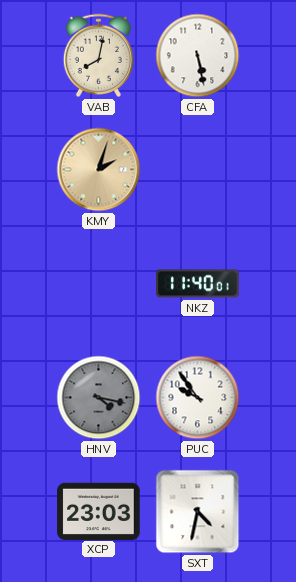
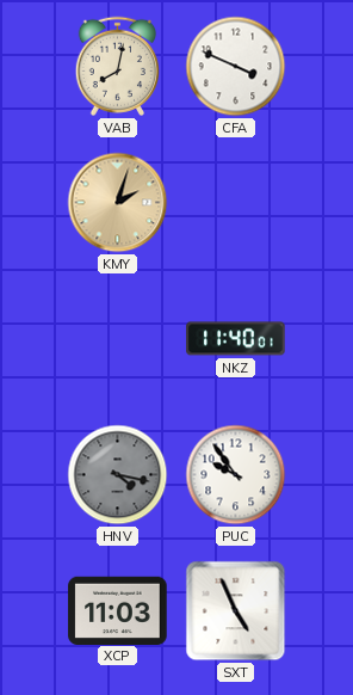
CFA: 5:28 -> 3:49 (236, 67)
XCP: 23:03 -> 11:03 (118, 610)
SXT: 4:32 -> 4:56 (236, 611)
